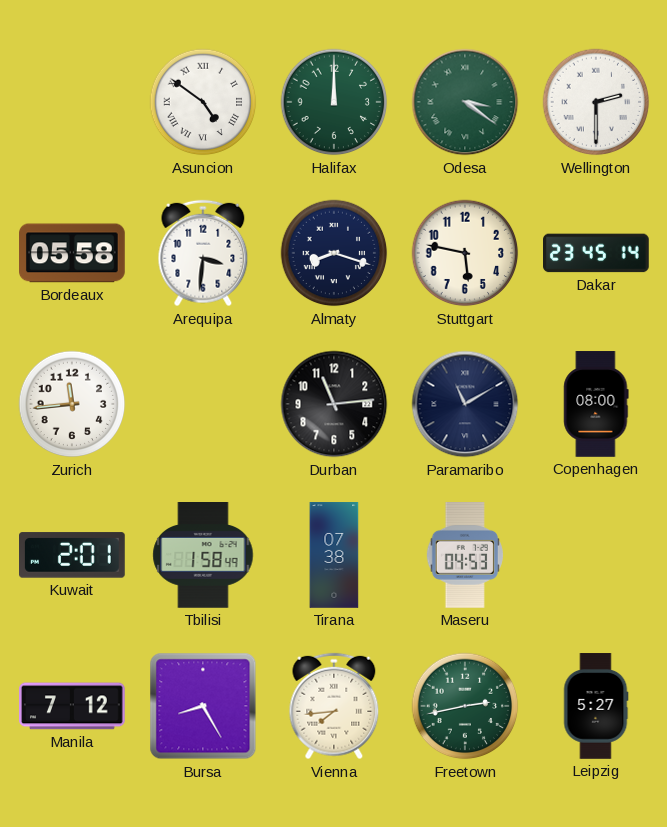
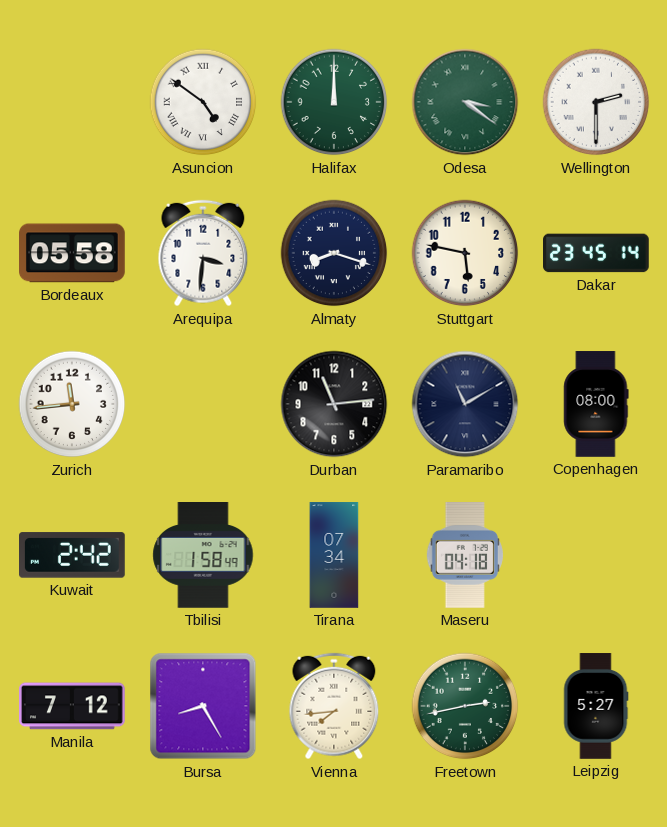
Kuwait: 2:01 -> 2:42 (73, 555)
Tirana: 07:38 -> 07:34 (334, 555)
Maseru: 04:53 -> 04:18 (465, 556)
